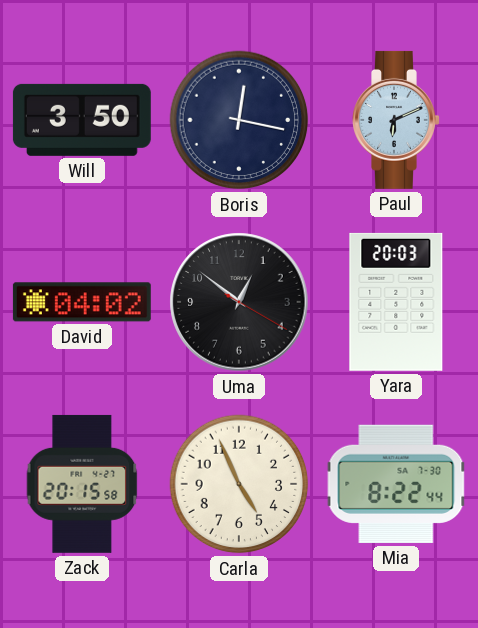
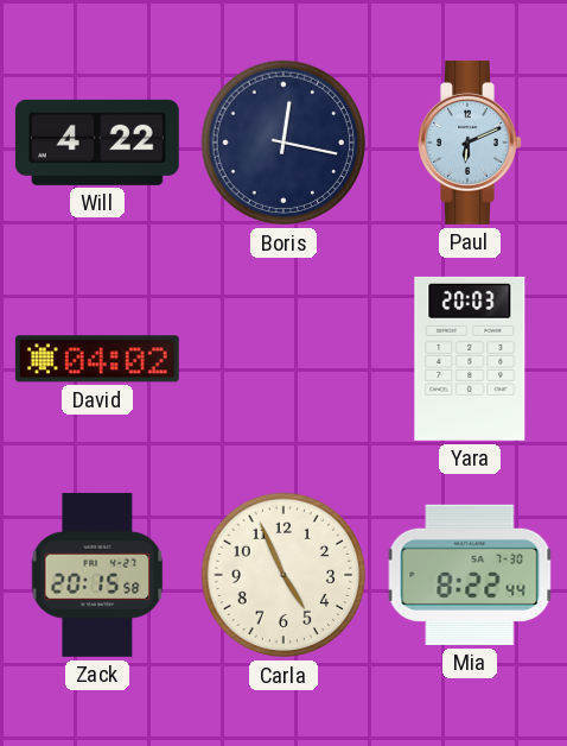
Will: 3:50 -> 4:22 (97, 143)
Uma: 12:51 -> none (239, 302)
